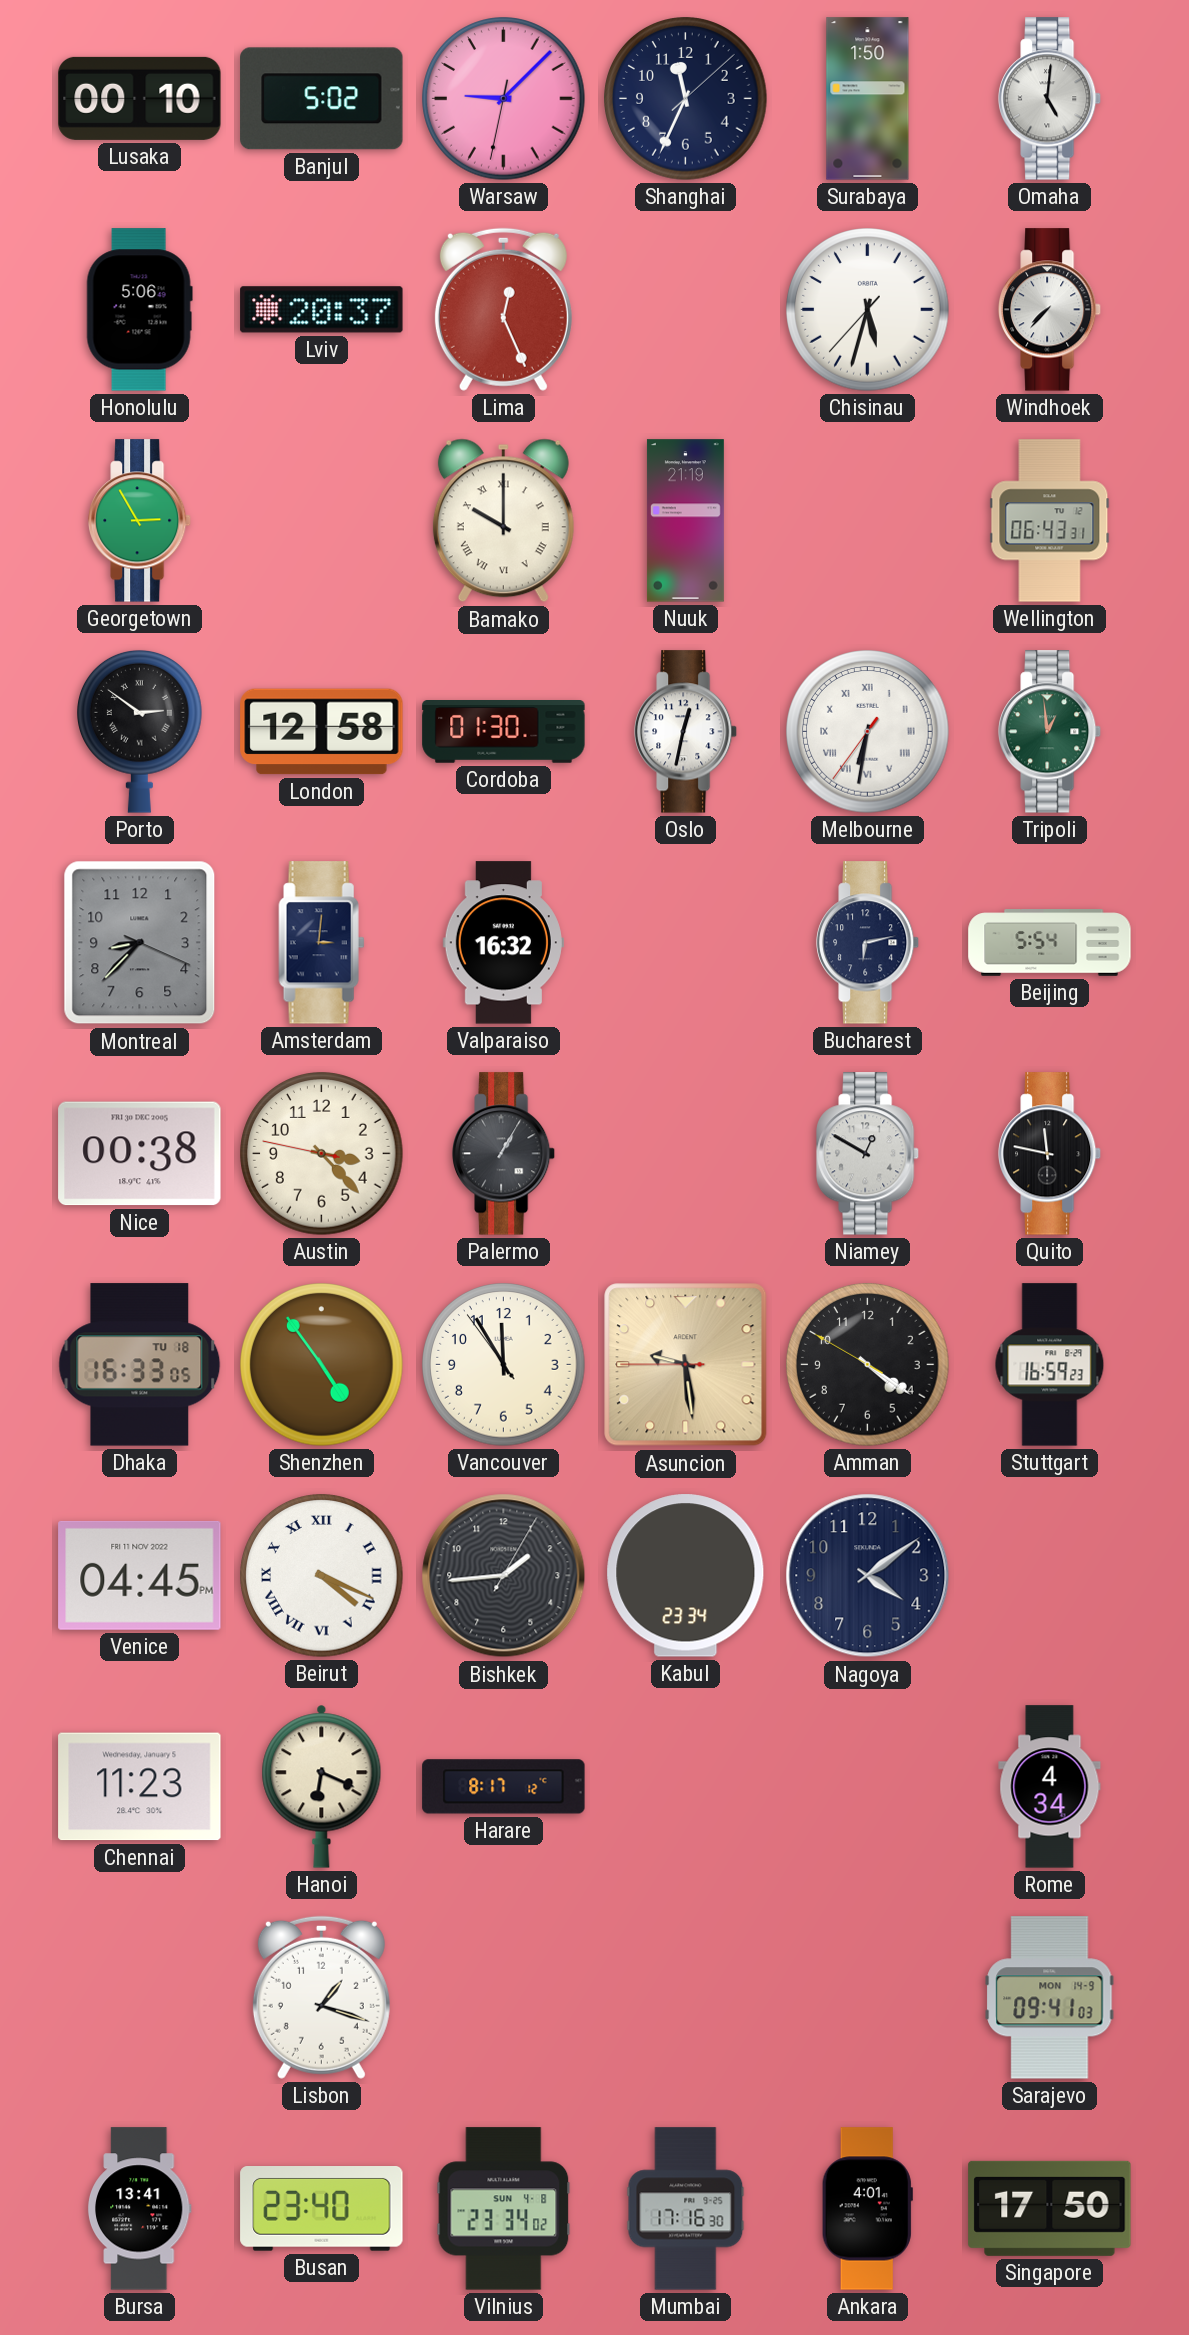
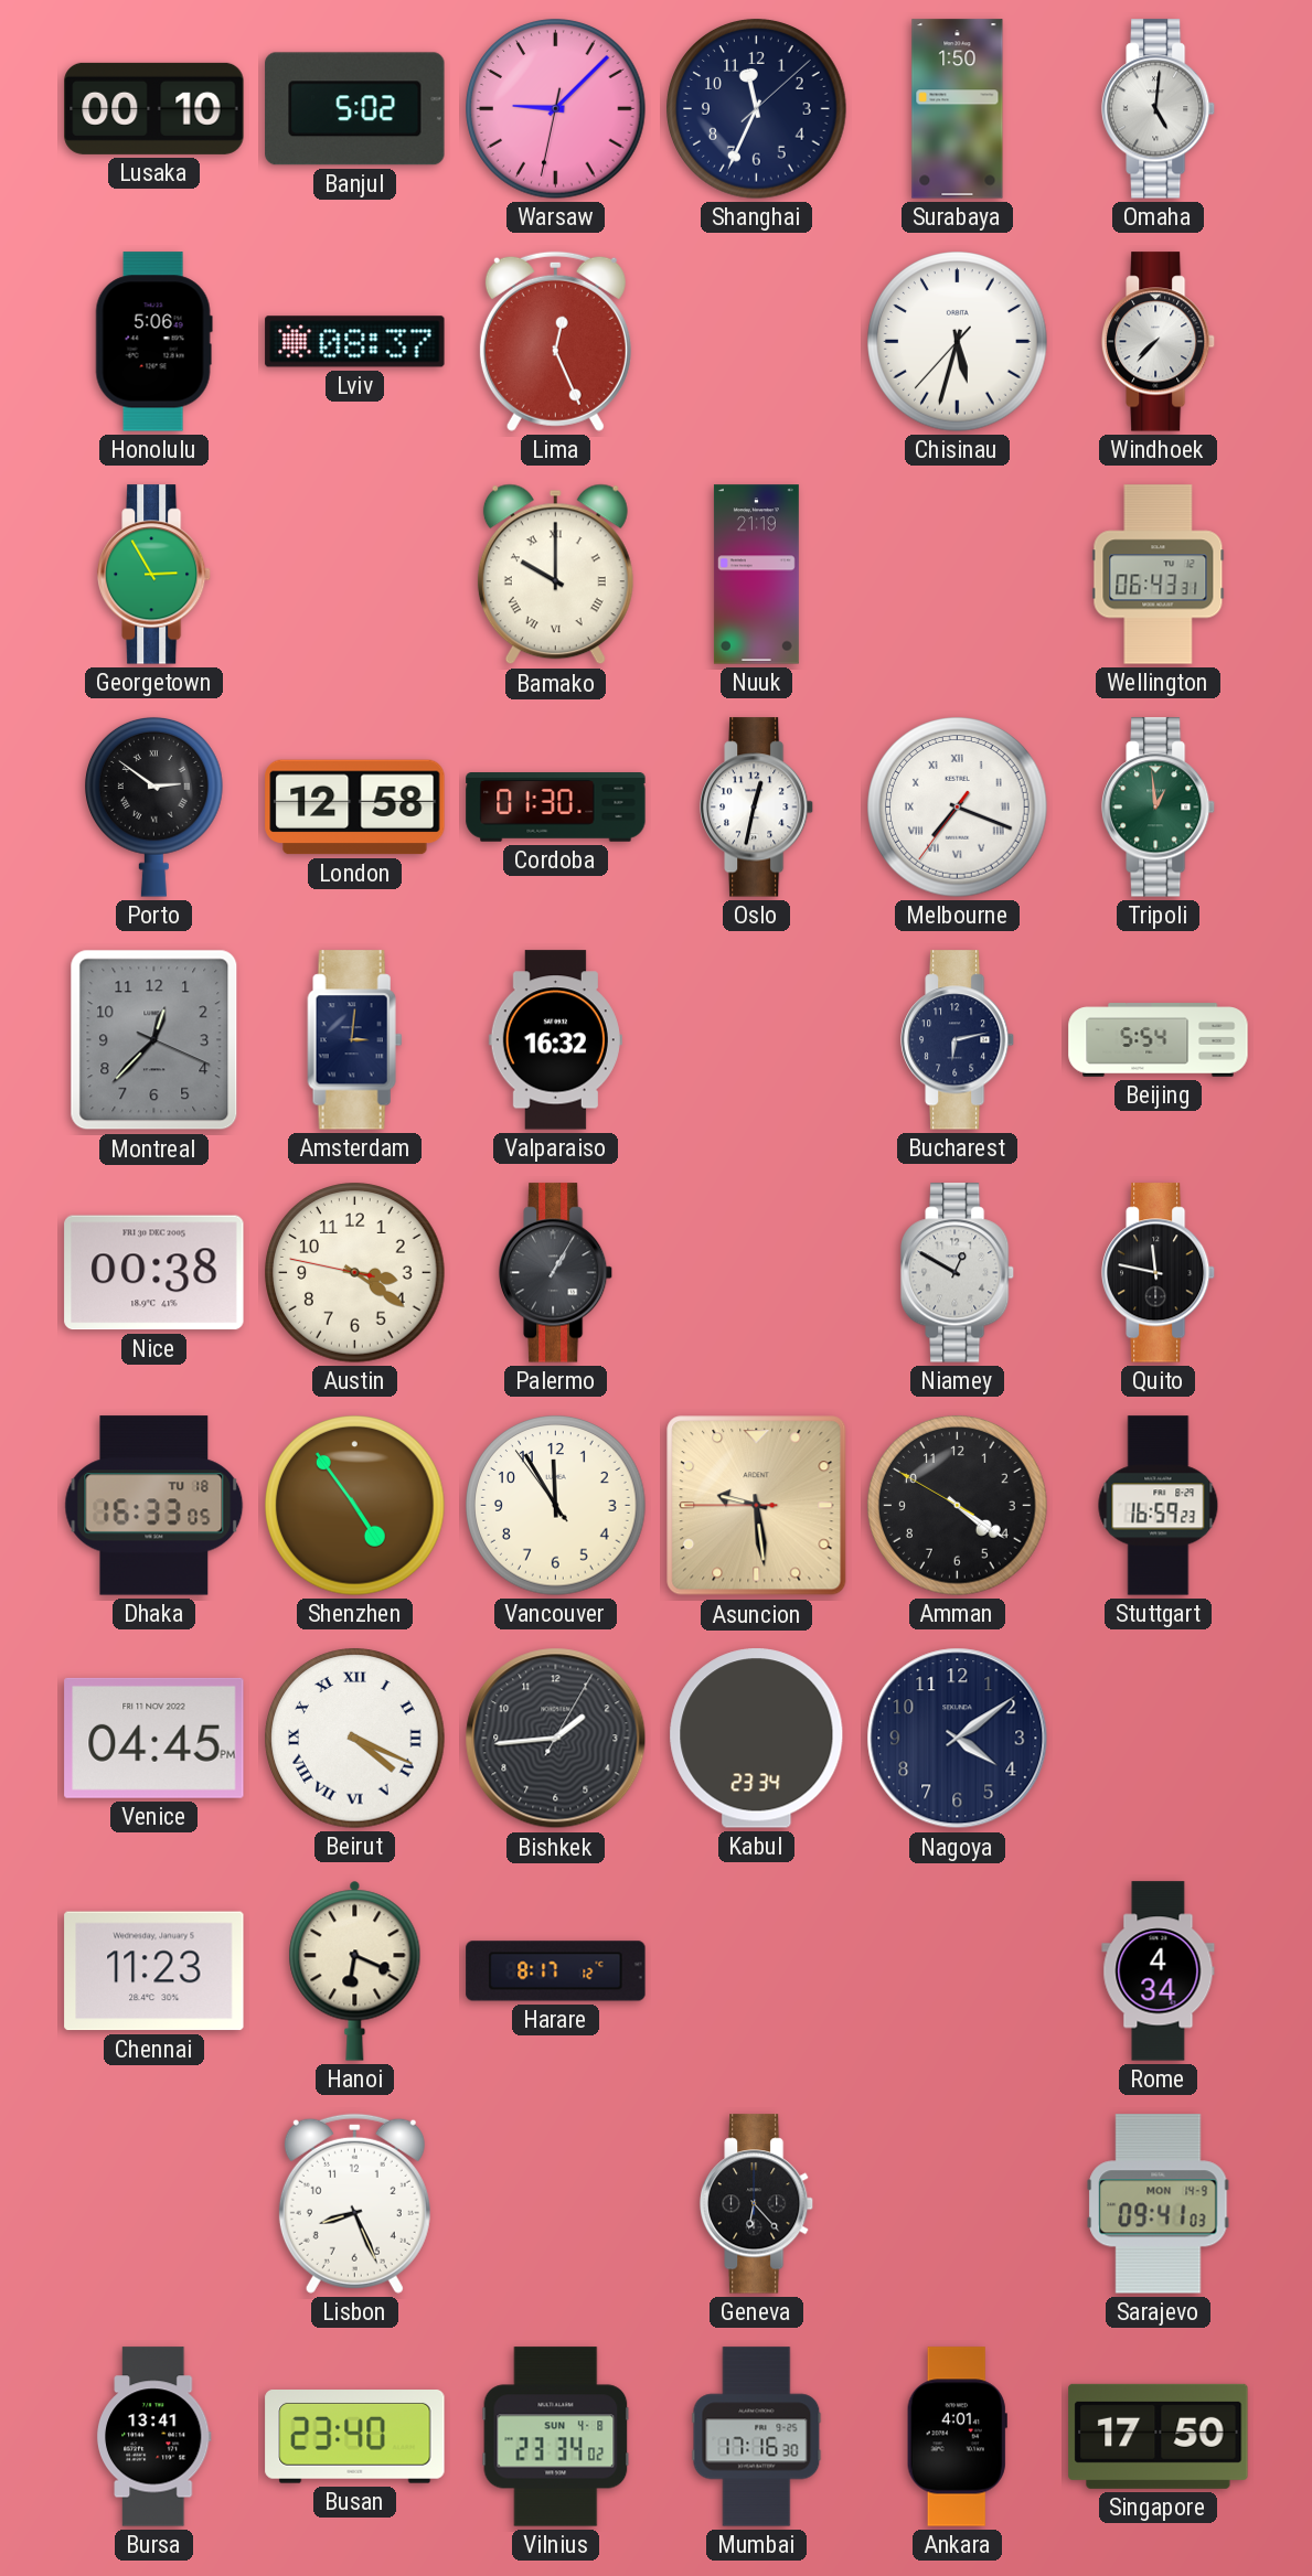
Lviv: 20:37 -> 08:37 (355, 342)
Melbourne: 6:31 -> 7:18 (958, 808)
Montreal: 8:37 -> 12:37 (154, 1040)
Austin: 3:22 -> 3:20 (355, 1273)
Lisbon: 1:18 -> 8:26 (354, 2203)
Geneva: none -> 6:23 (757, 2204)
